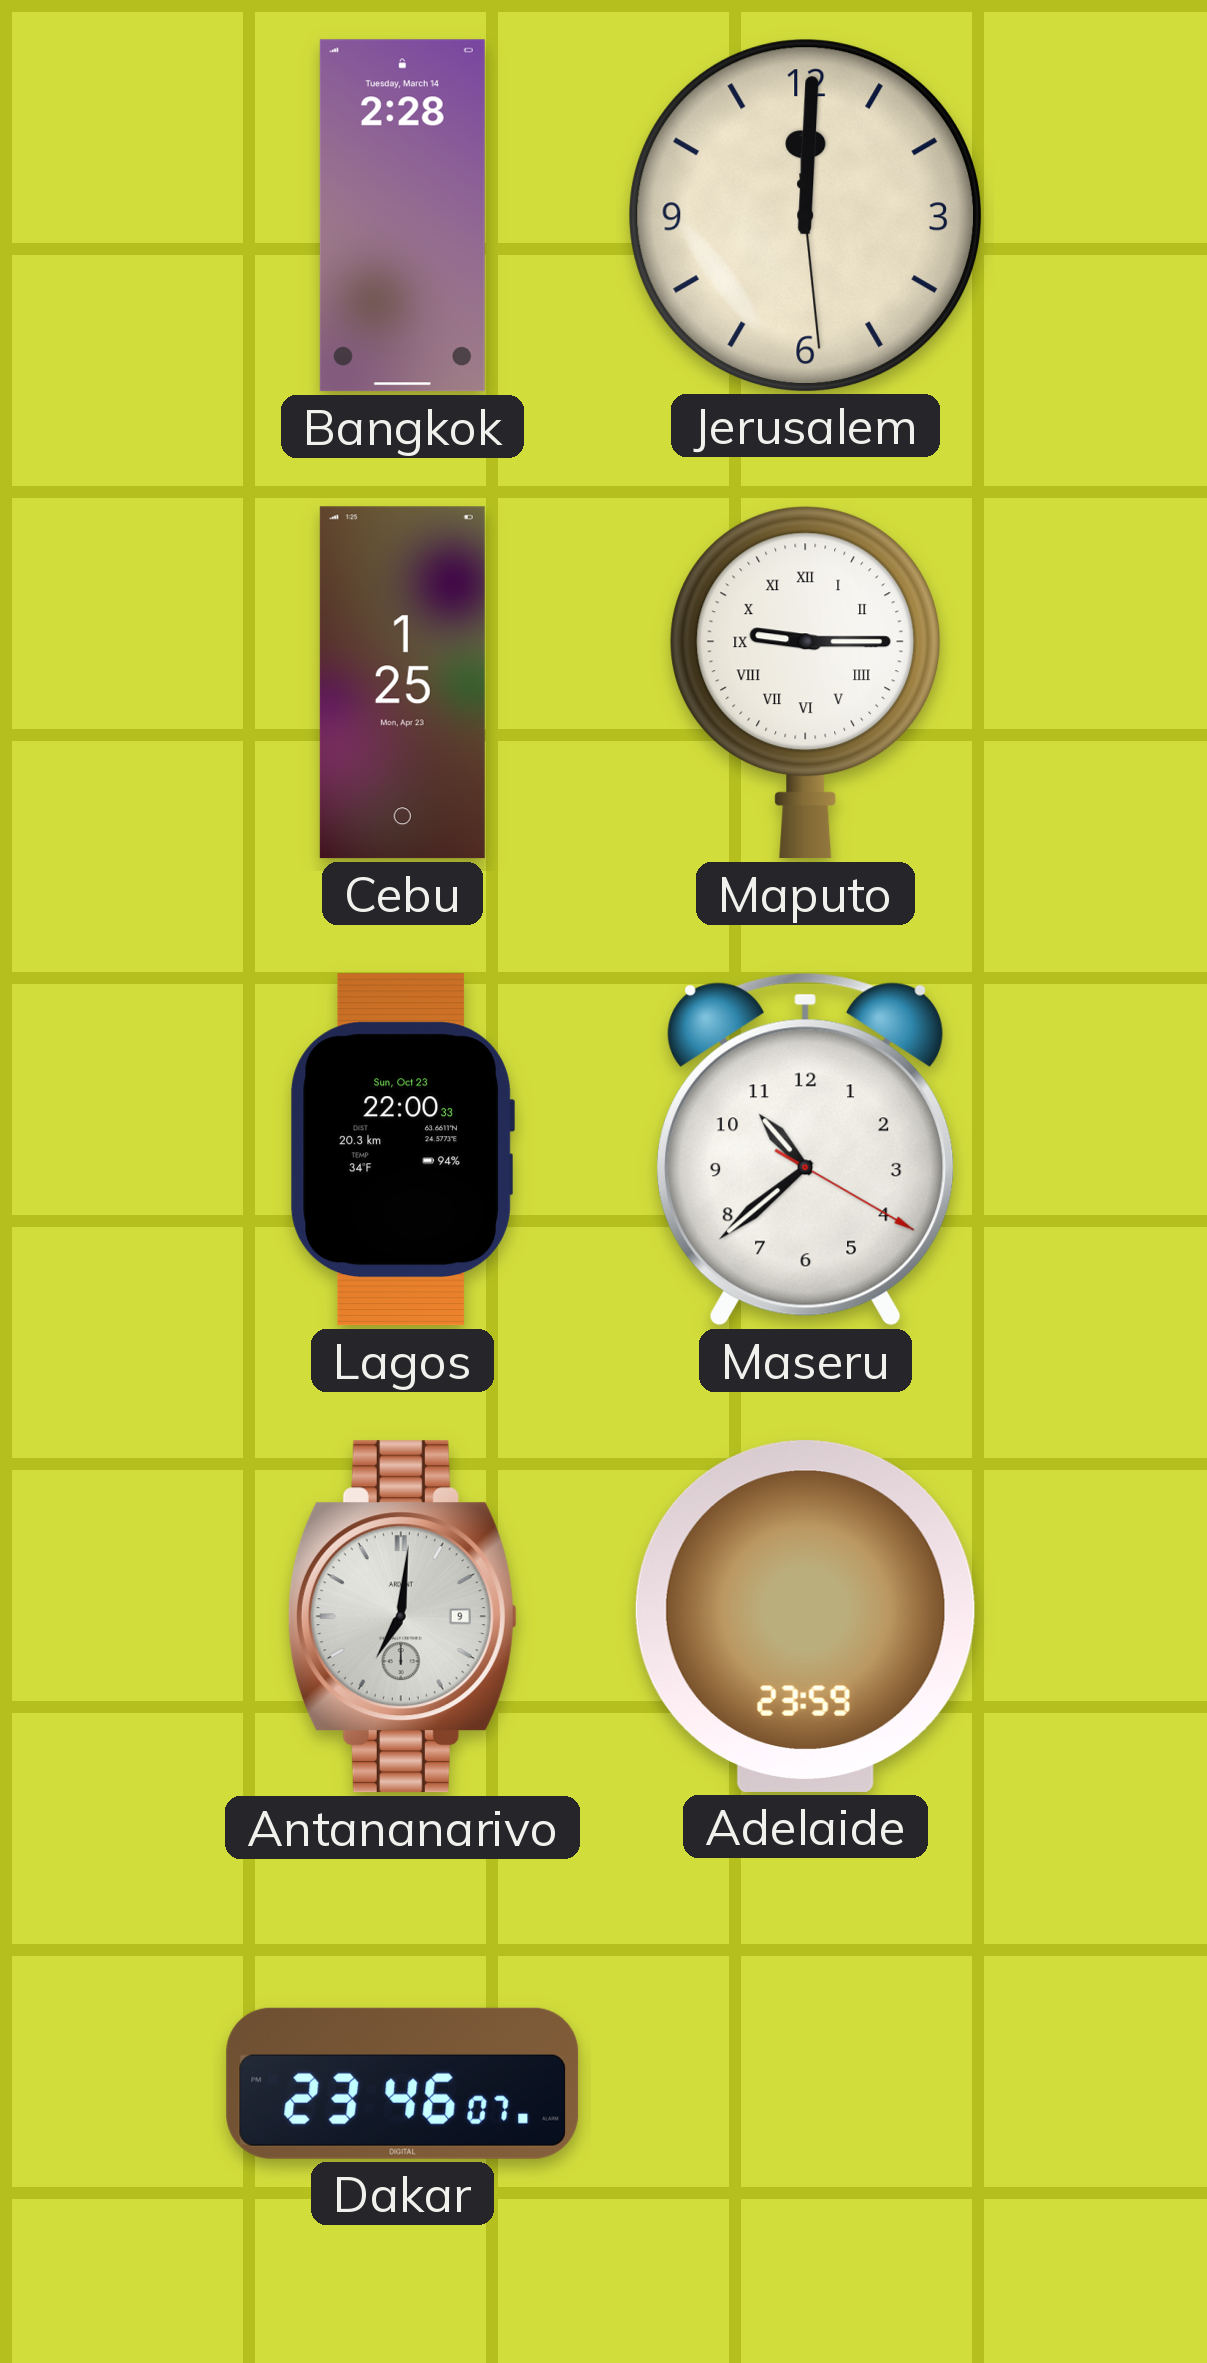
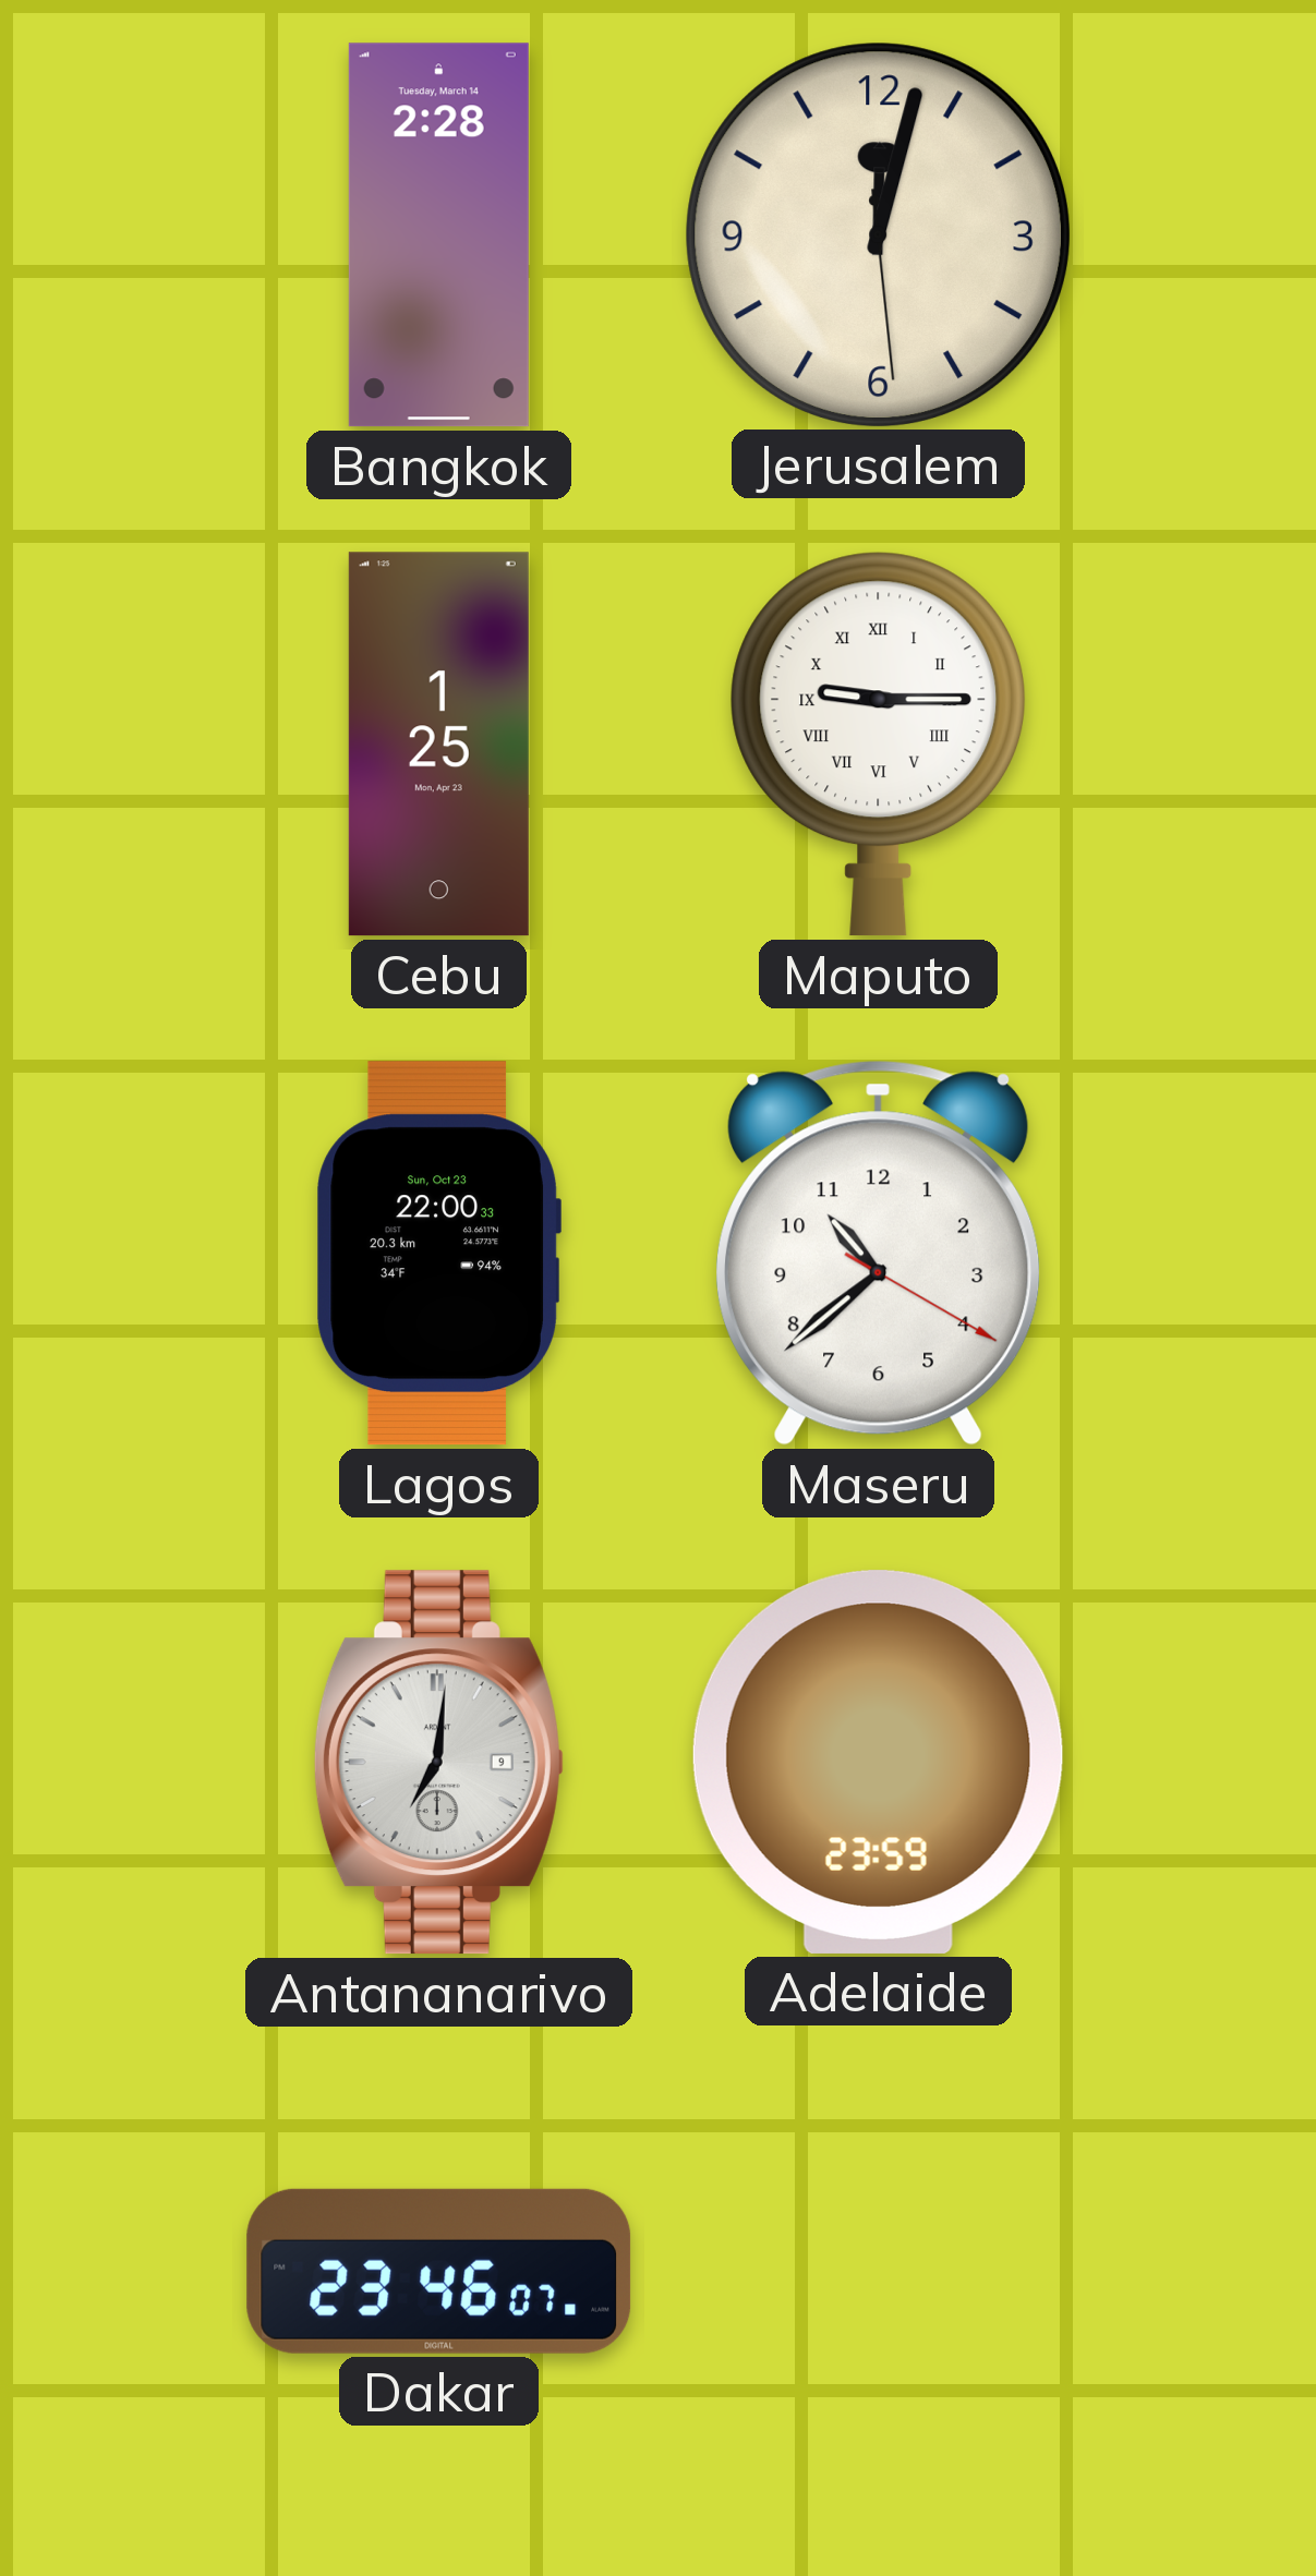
Jerusalem: 12:00 -> 12:02 (878, 234)
